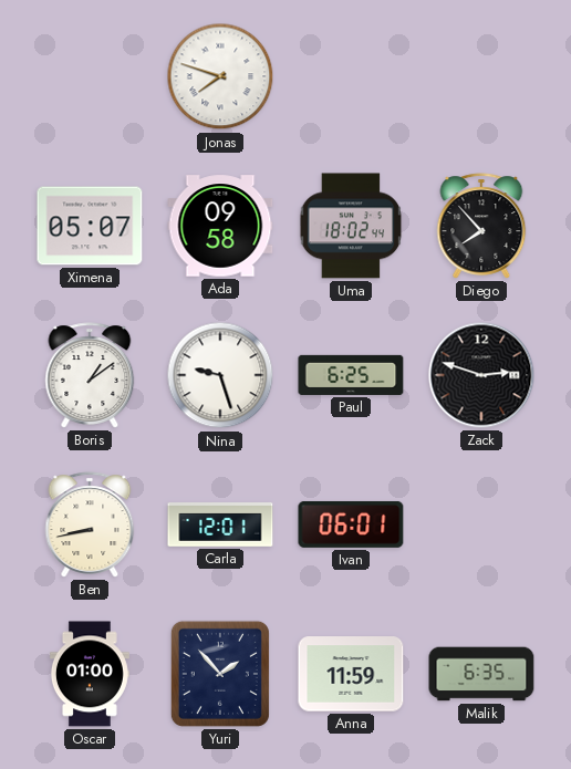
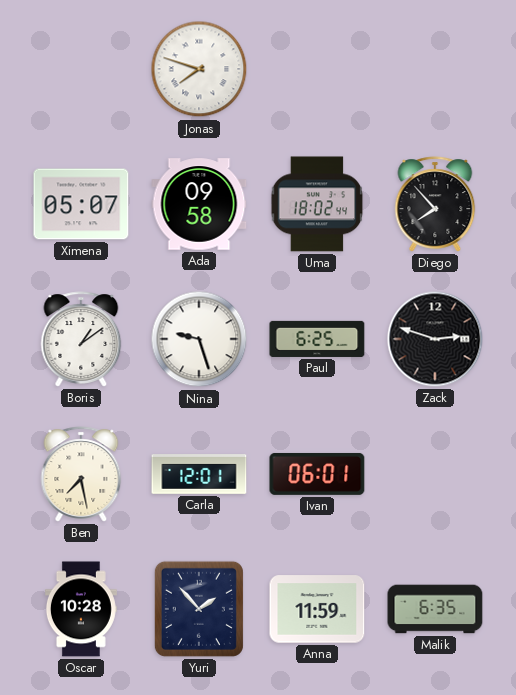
Ben: 8:43 -> 7:28 (81, 474)
Oscar: 01:00 -> 10:28 (81, 609)
